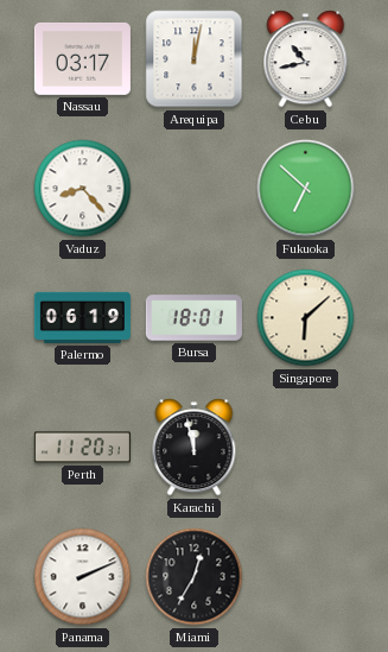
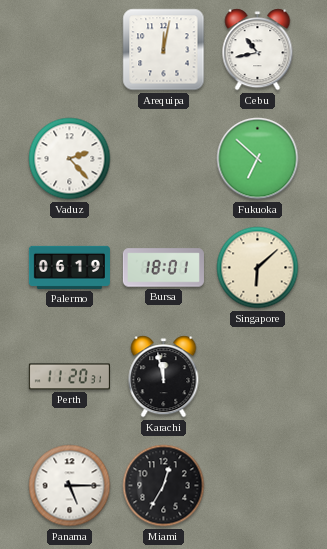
Nassau: 03:17 -> none (82, 58)
Vaduz: 8:23 -> 2:23 (70, 159)
Panama: 2:11 -> 5:15 (70, 486)
